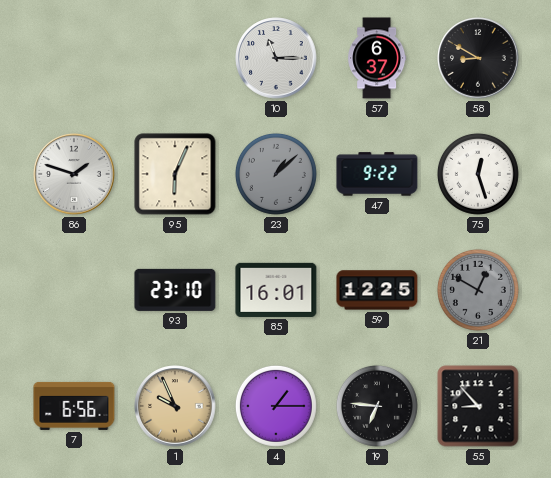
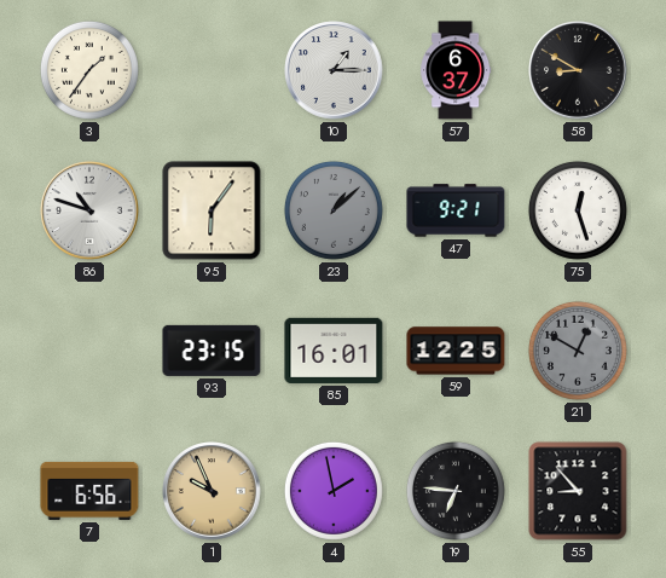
3: none -> 1:36 (89, 70)
10: 11:15 -> 1:15 (334, 70)
86: 1:48 -> 10:48 (89, 210)
95: 6:04 -> 6:06 (212, 210)
47: 9:22 -> 9:21 (456, 210)
93: 23:10 -> 23:15 (212, 351)
4: 1:15 -> 1:58 (334, 491)
